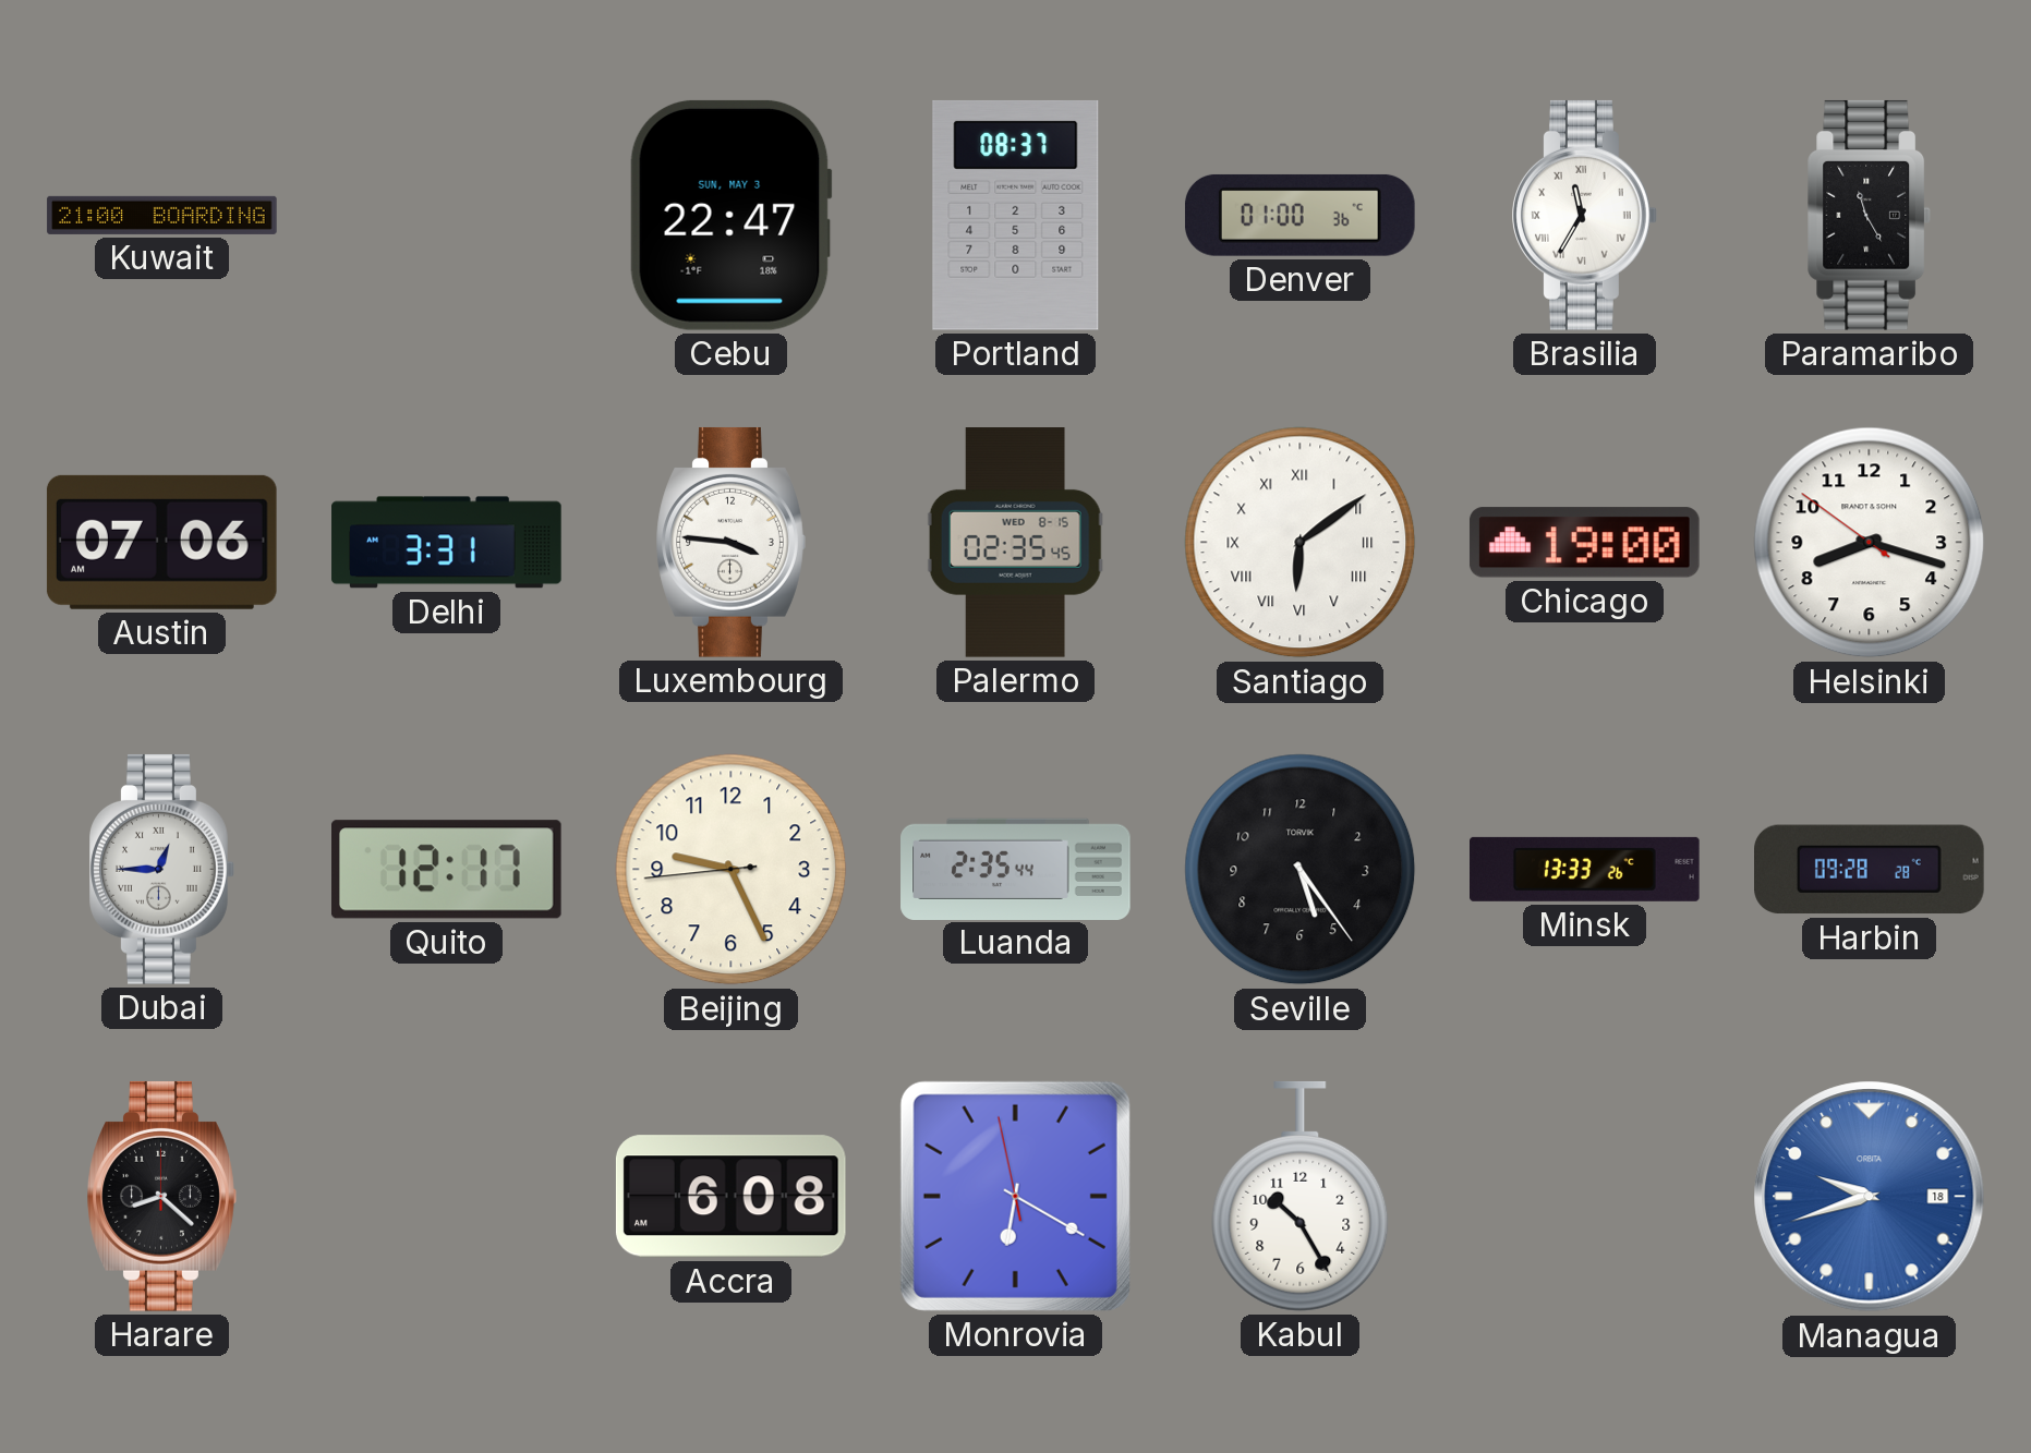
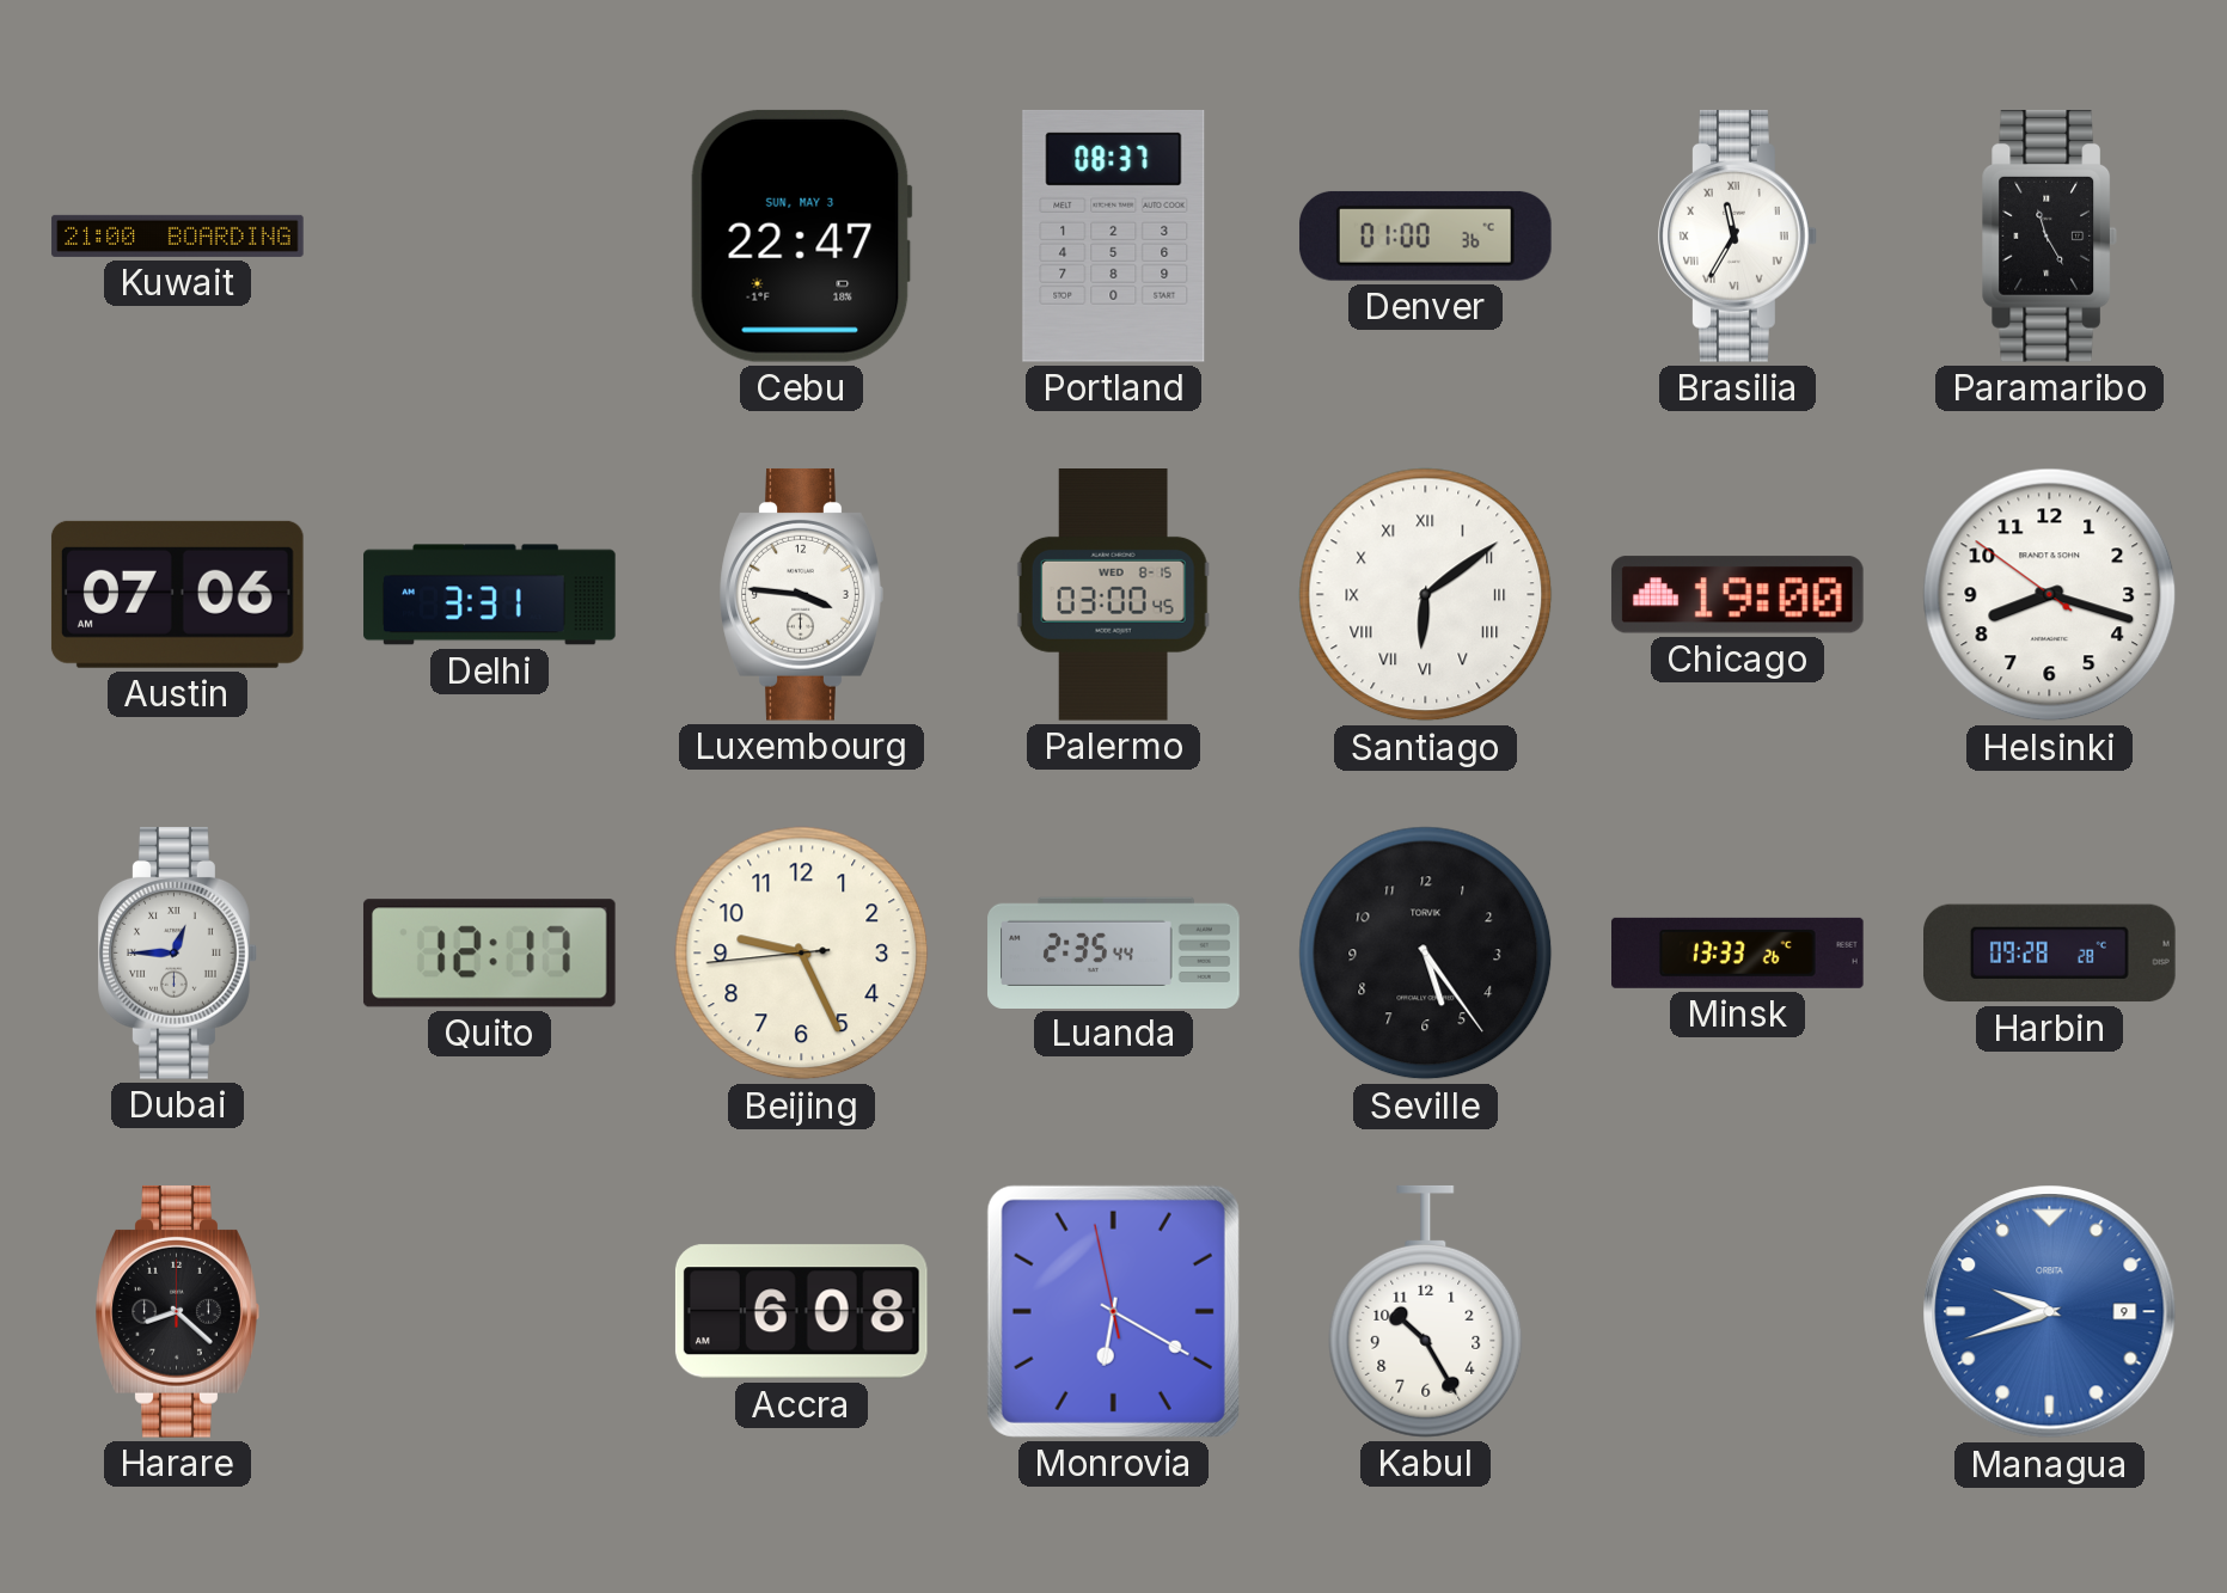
Palermo: 02:35 -> 03:00 (1113, 595)
Managua date: 18 -> 9 (2050, 1312)
